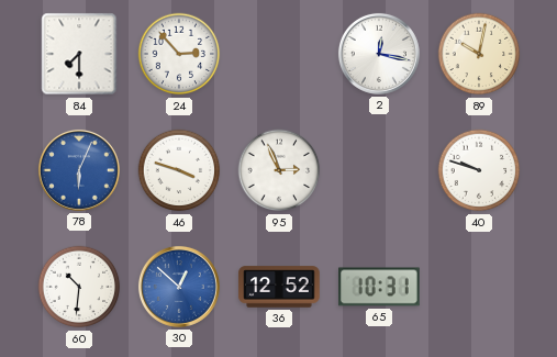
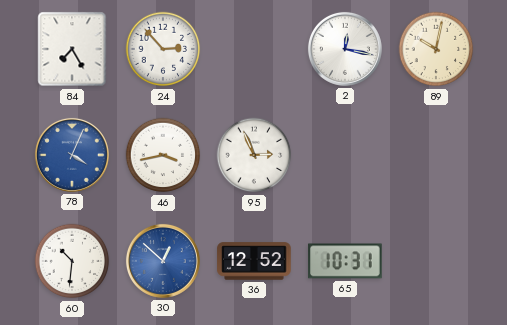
84: 7:30 -> 7:25 (72, 49)
78: 6:04 -> 4:04 (72, 155)
46: 3:48 -> 3:43 (163, 155)
40: 9:48 -> none (479, 170)
